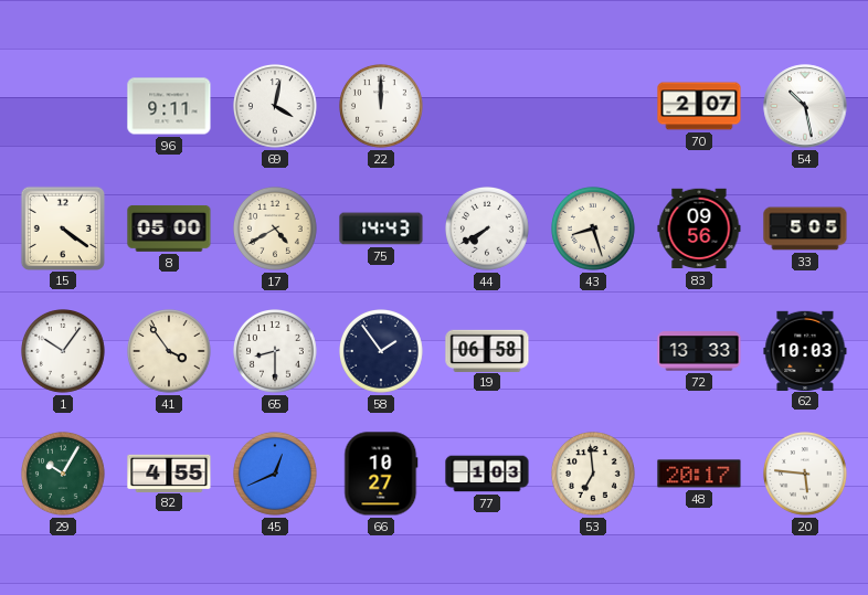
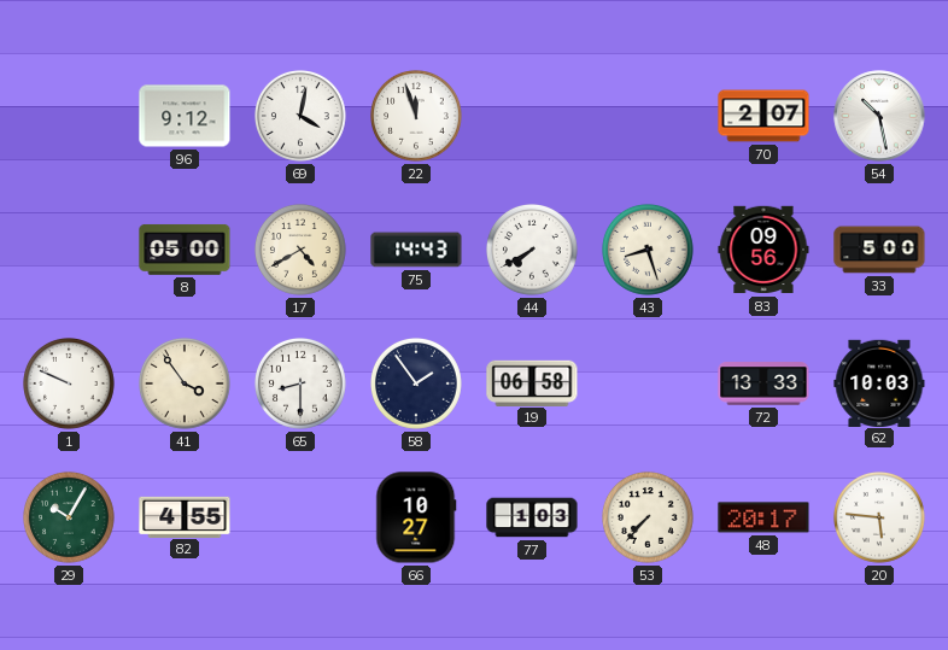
96: 9:11 -> 9:12 (185, 116)
22: 12:00 -> 11:57 (417, 117)
15: 4:21 -> none (62, 227)
33: 5:05 -> 5:00 (879, 250)
1: 10:06 -> 9:49 (70, 385)
45: 12:41 -> none (276, 475)
53: 6:59 -> 7:37 (649, 519)
